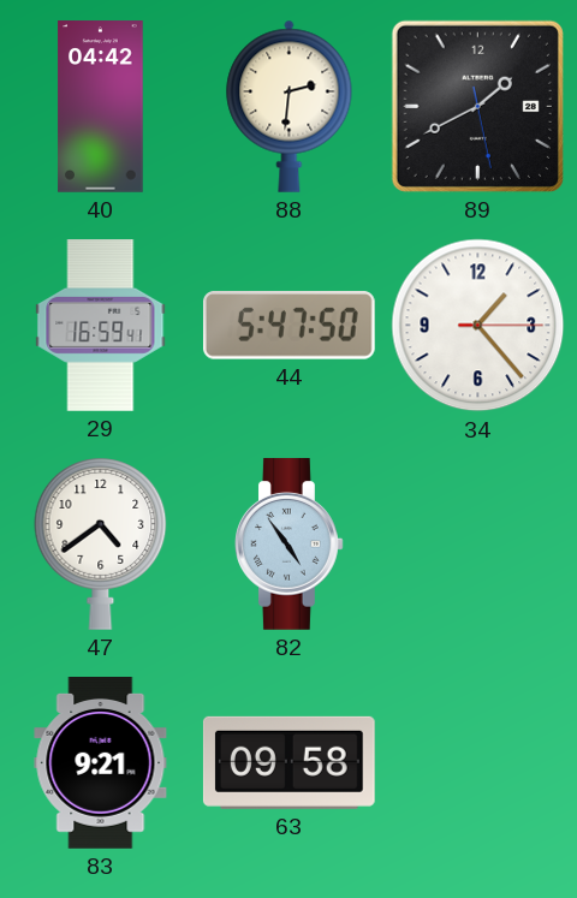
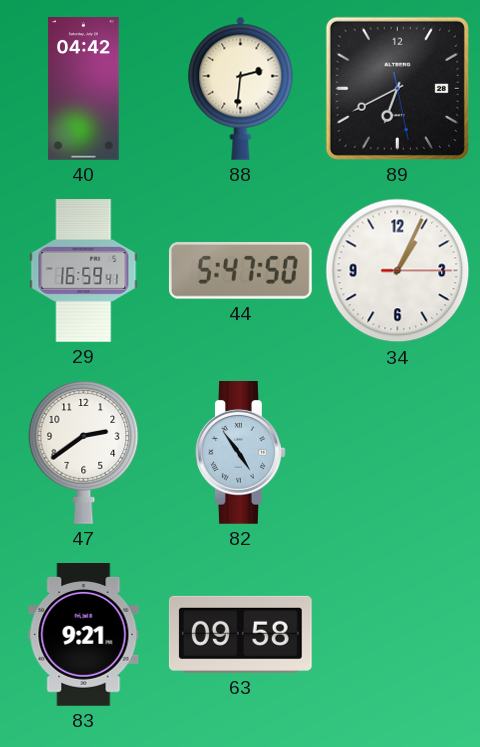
89: 1:40 -> 6:40 (397, 88)
34: 1:23 -> 1:04 (398, 271)
47: 4:39 -> 2:39 (84, 452)
